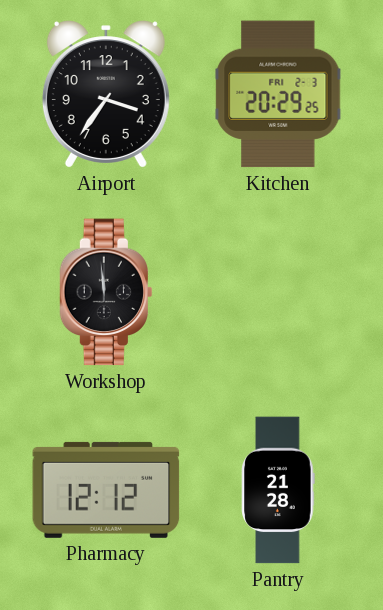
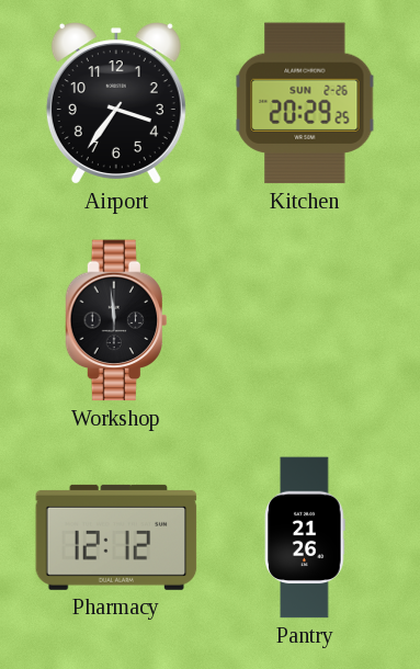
Kitchen date: FRI 2-3 -> SUN 2-26 (305, 103)
Pantry: 21:28 -> 21:26 (305, 537)
